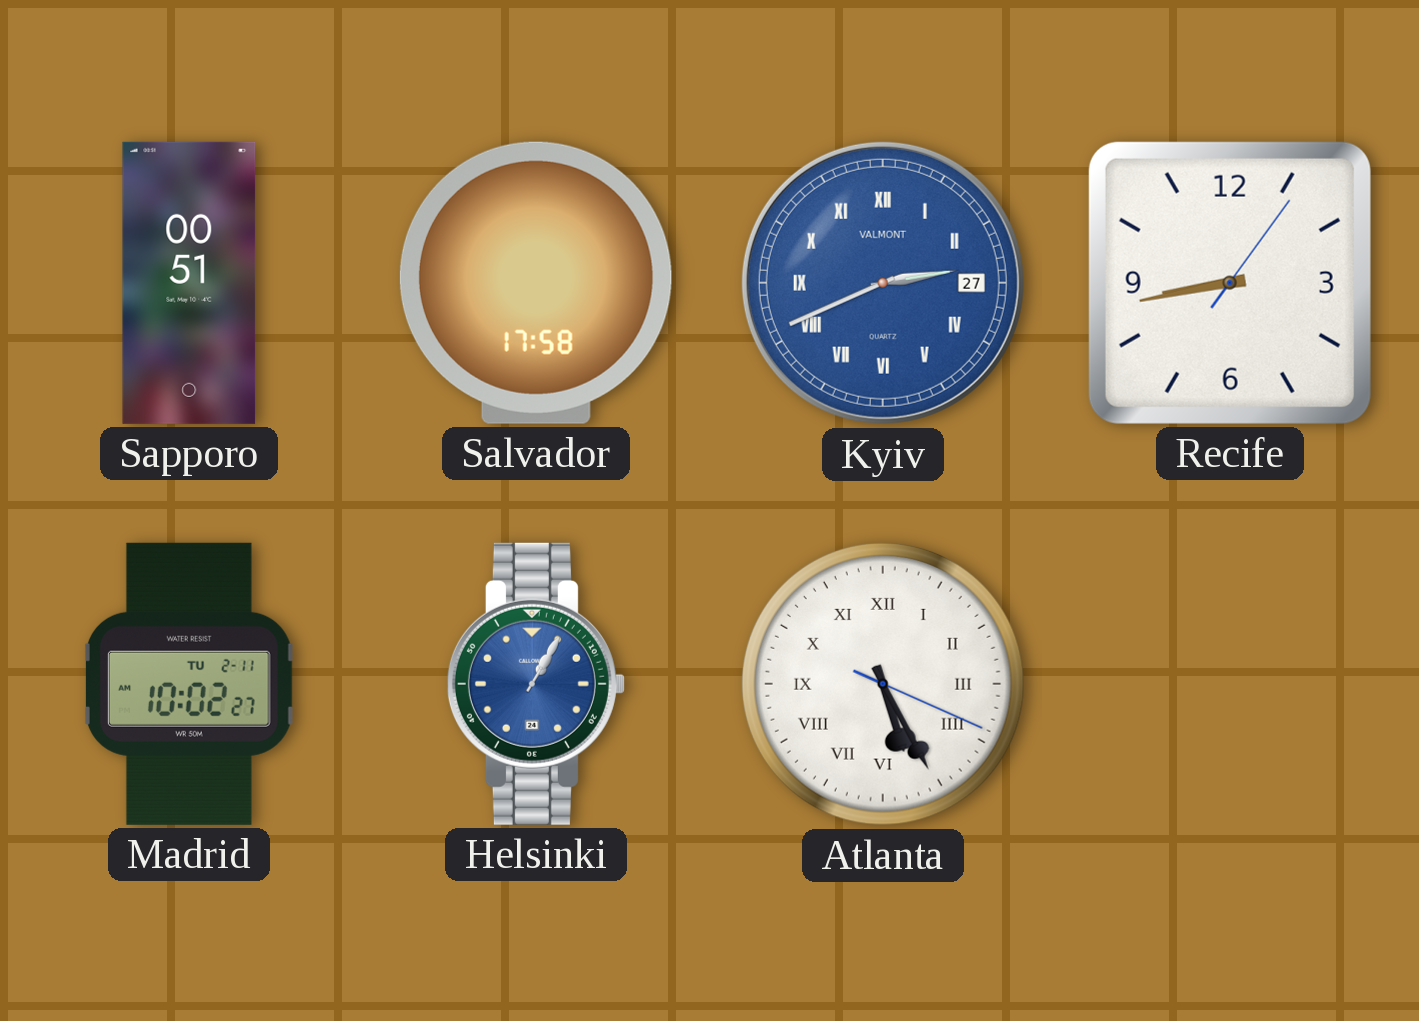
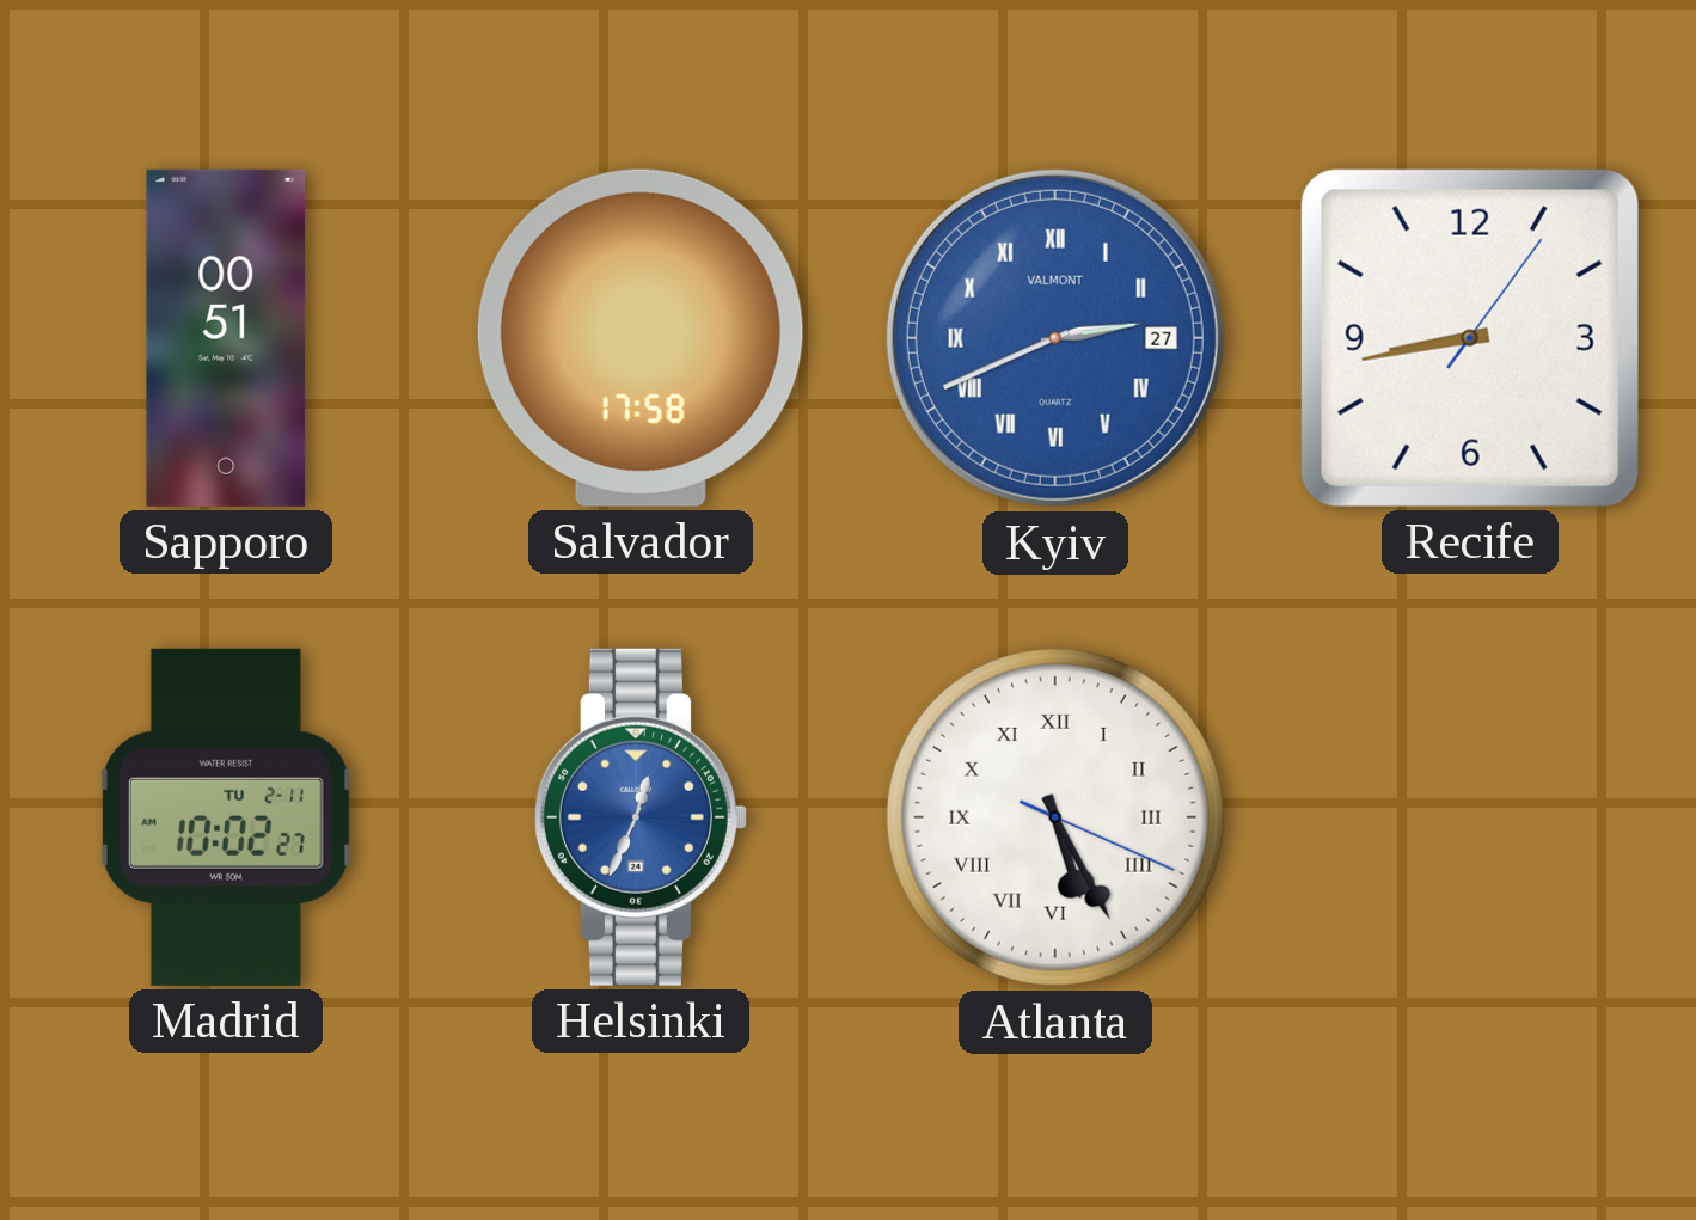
Helsinki: 1:05 -> 12:34 (641, 817)
